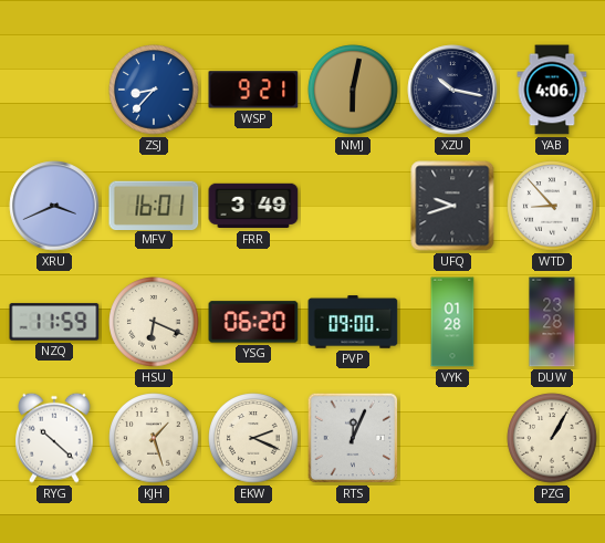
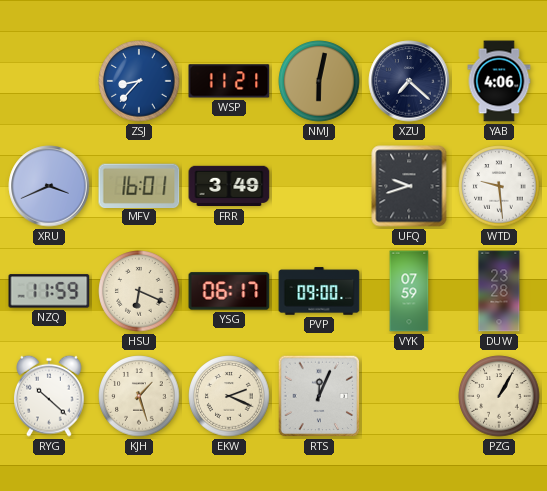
WSP: 9:21 -> 11:21 (229, 81)
XZU: 10:17 -> 7:22 (409, 81)
WTD: 8:53 -> 9:29 (499, 186)
YSG: 06:20 -> 06:17 (229, 291)
VYK: 01:28 -> 07:59 (409, 291)
